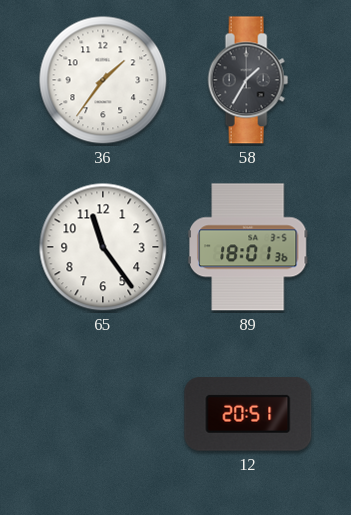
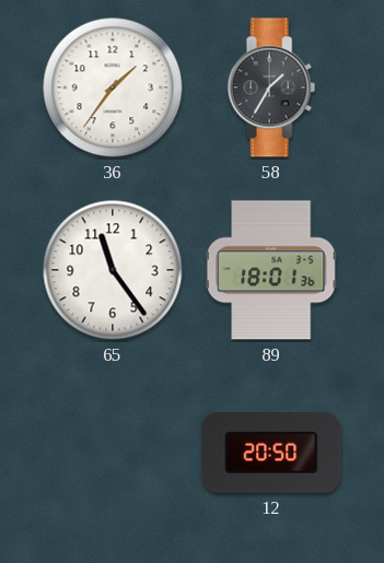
12: 20:51 -> 20:50 (271, 454)
